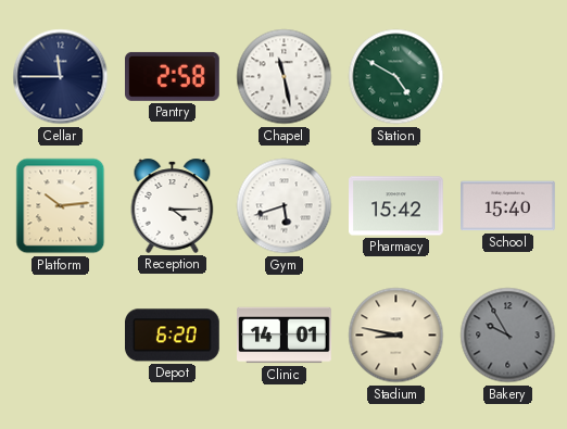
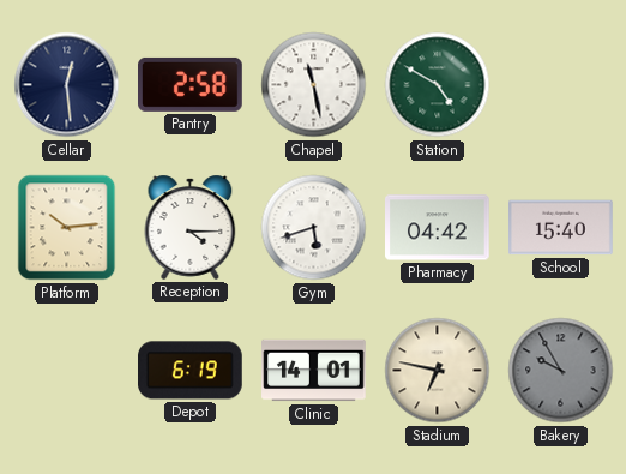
Cellar: 11:45 -> 12:29 (67, 85)
Pharmacy: 15:42 -> 04:42 (438, 228)
Depot: 6:20 -> 6:19 (191, 371)
Stadium: 8:47 -> 6:47 (438, 371)
